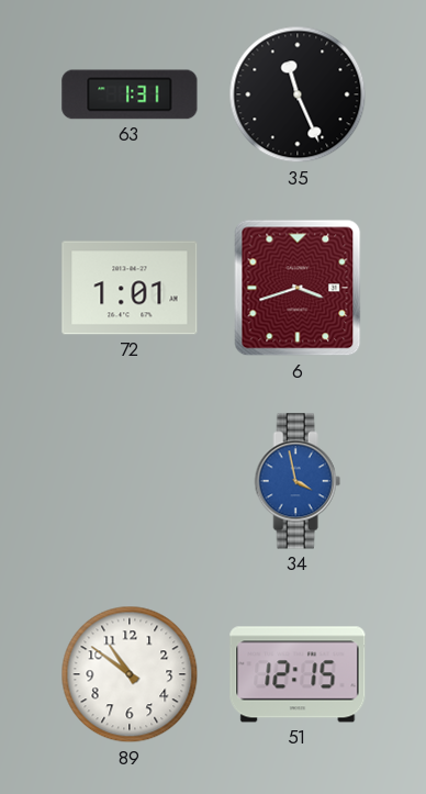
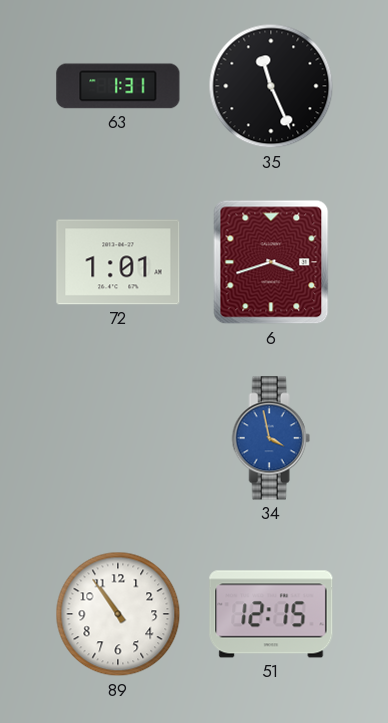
89: 10:51 -> 10:54 (118, 614)
